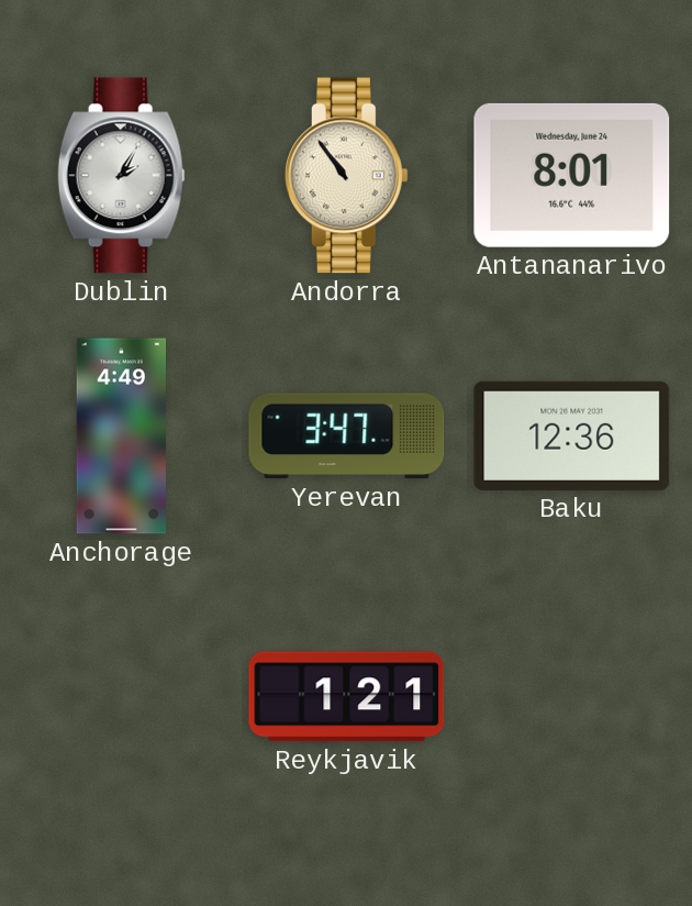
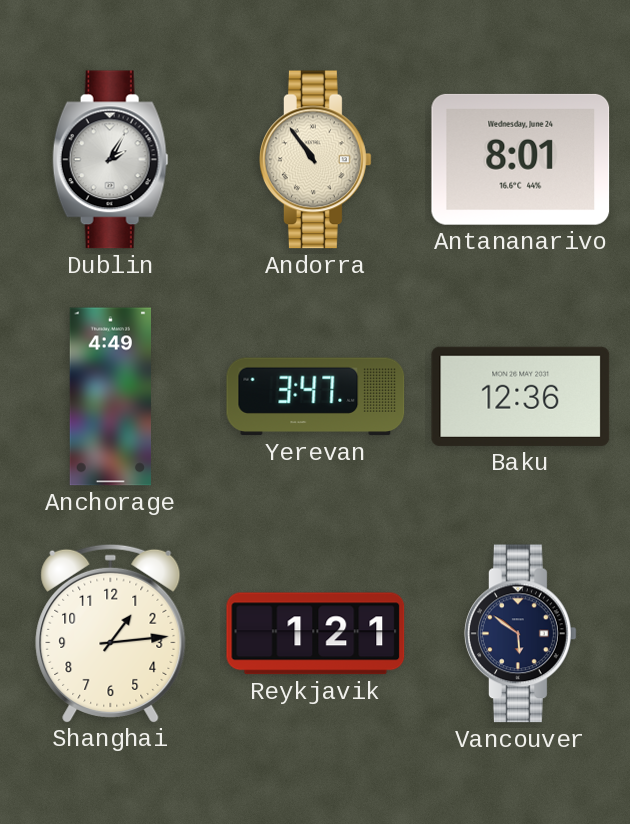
Shanghai: none -> 1:14 (111, 633)
Vancouver: none -> 5:51 (521, 634)
